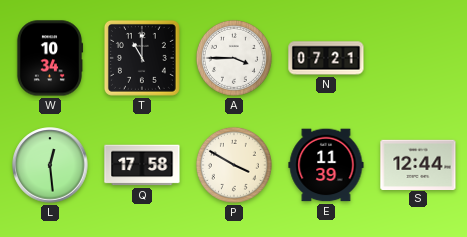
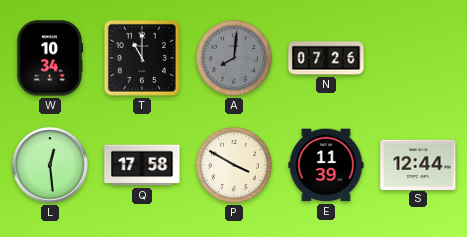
A: 3:45 -> 8:01 (234, 58)
A dial: white -> grey (234, 58)
N: 07:21 -> 07:26 (326, 58)
